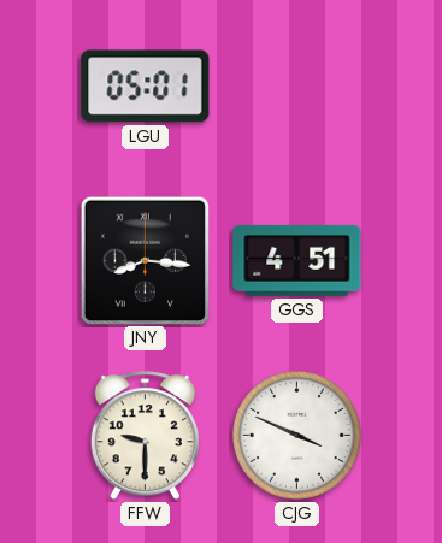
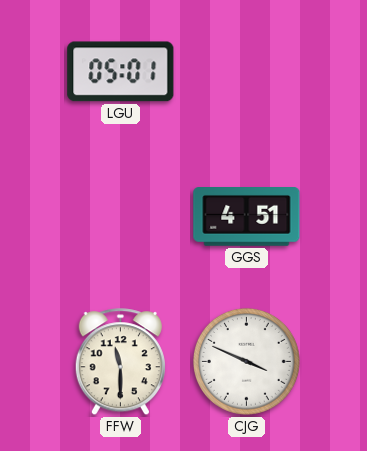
JNY: 8:16 -> none (145, 260)
FFW: 9:30 -> 11:30 (120, 362)
